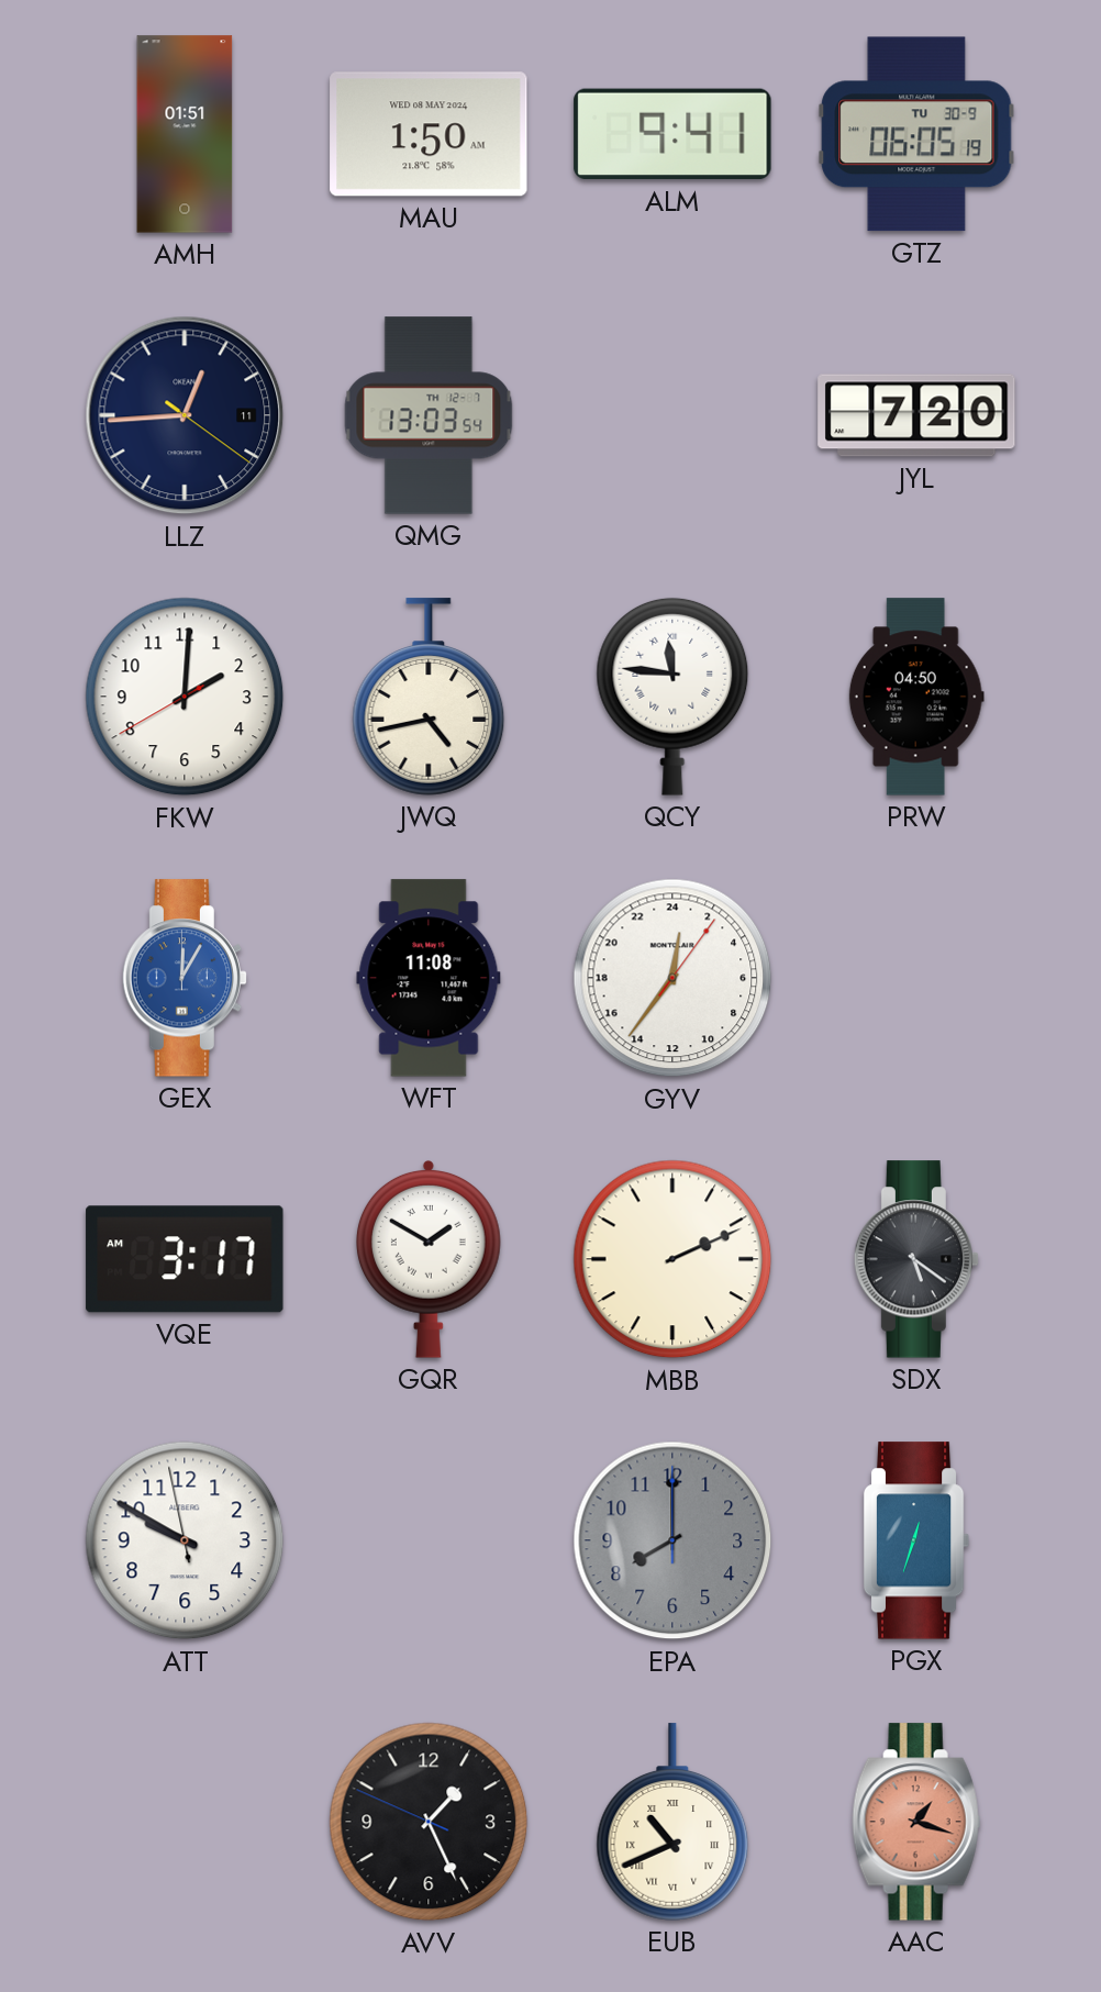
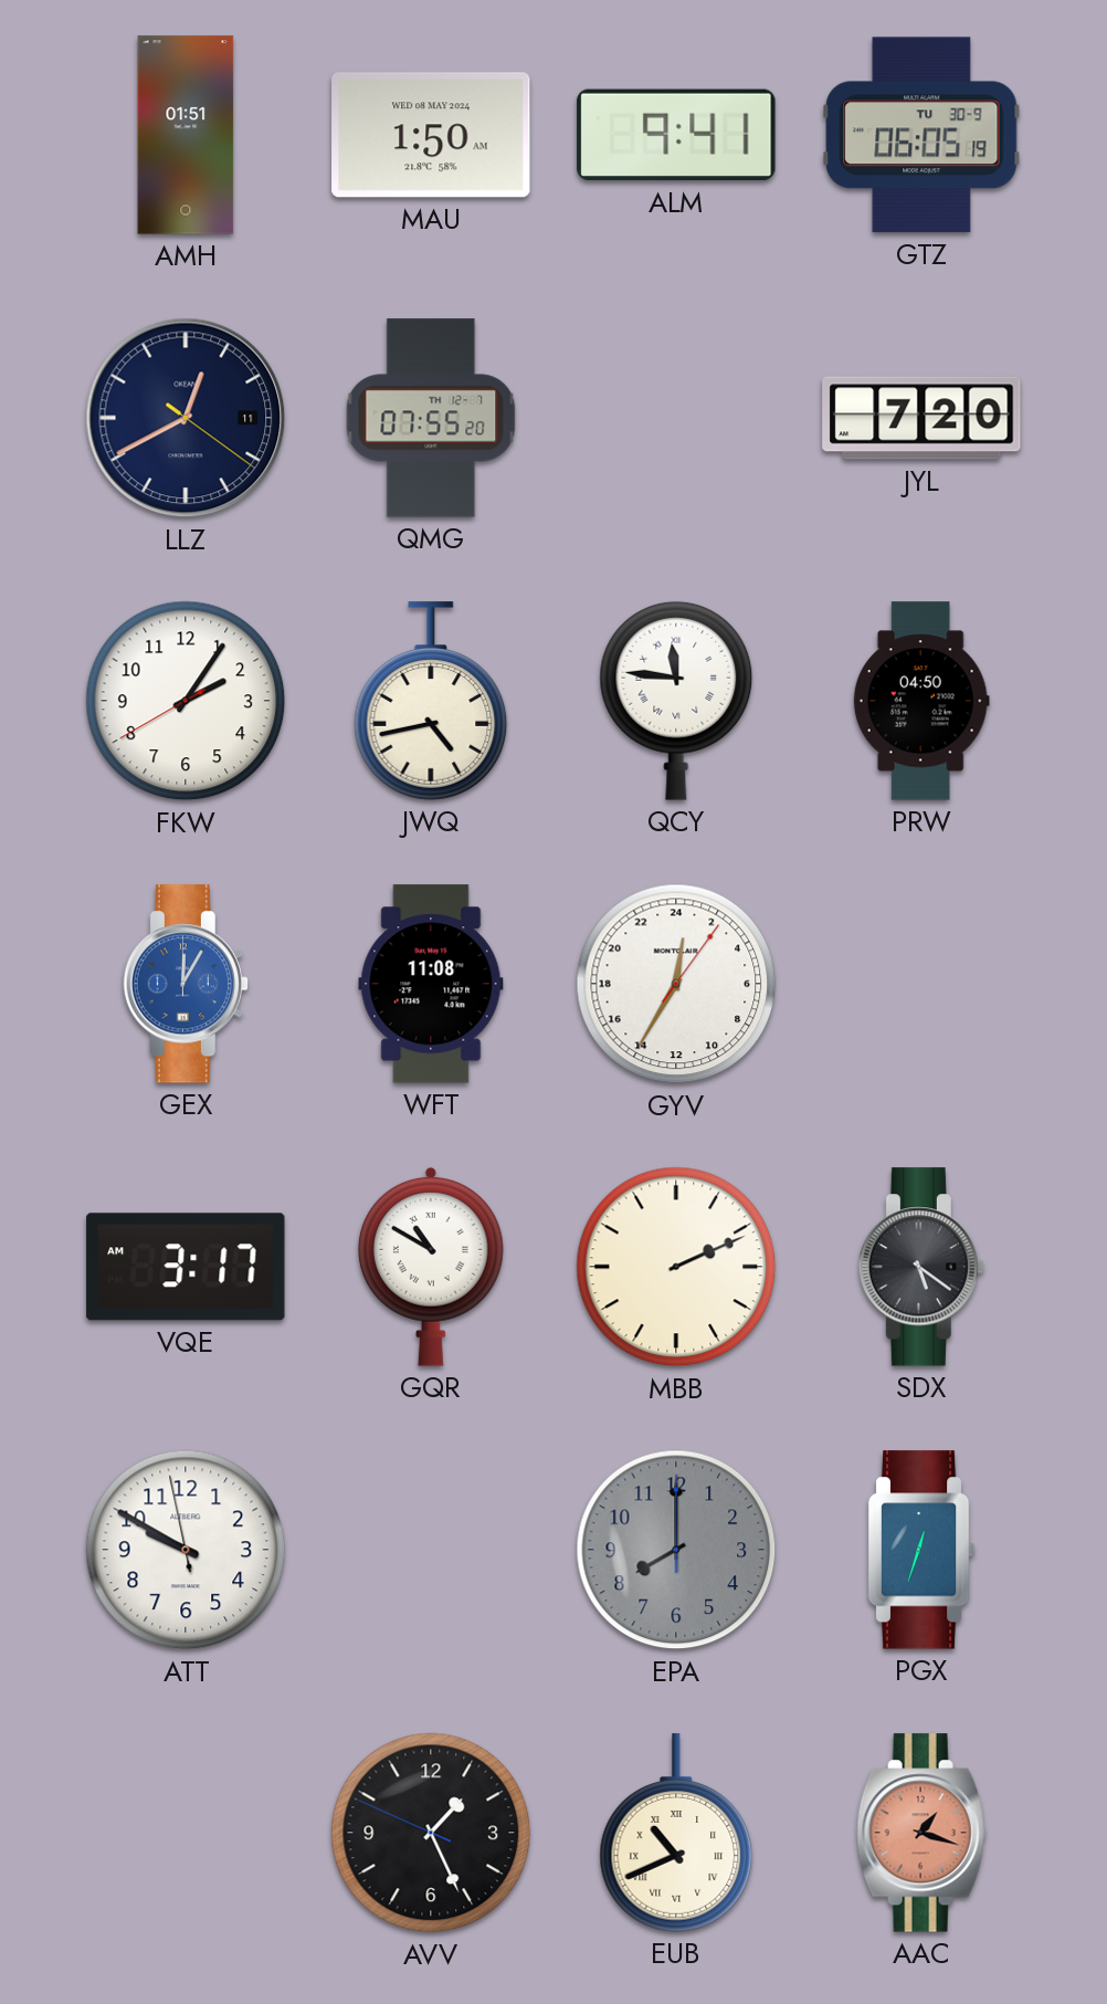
LLZ: 12:44 -> 12:40 (186, 418)
QMG: 13:03 -> 07:55 (431, 418)
FKW: 2:00 -> 2:05 (186, 701)
GYV: 0:36 -> 0:35 (676, 984)
GQR: 1:50 -> 10:50 (432, 1267)
